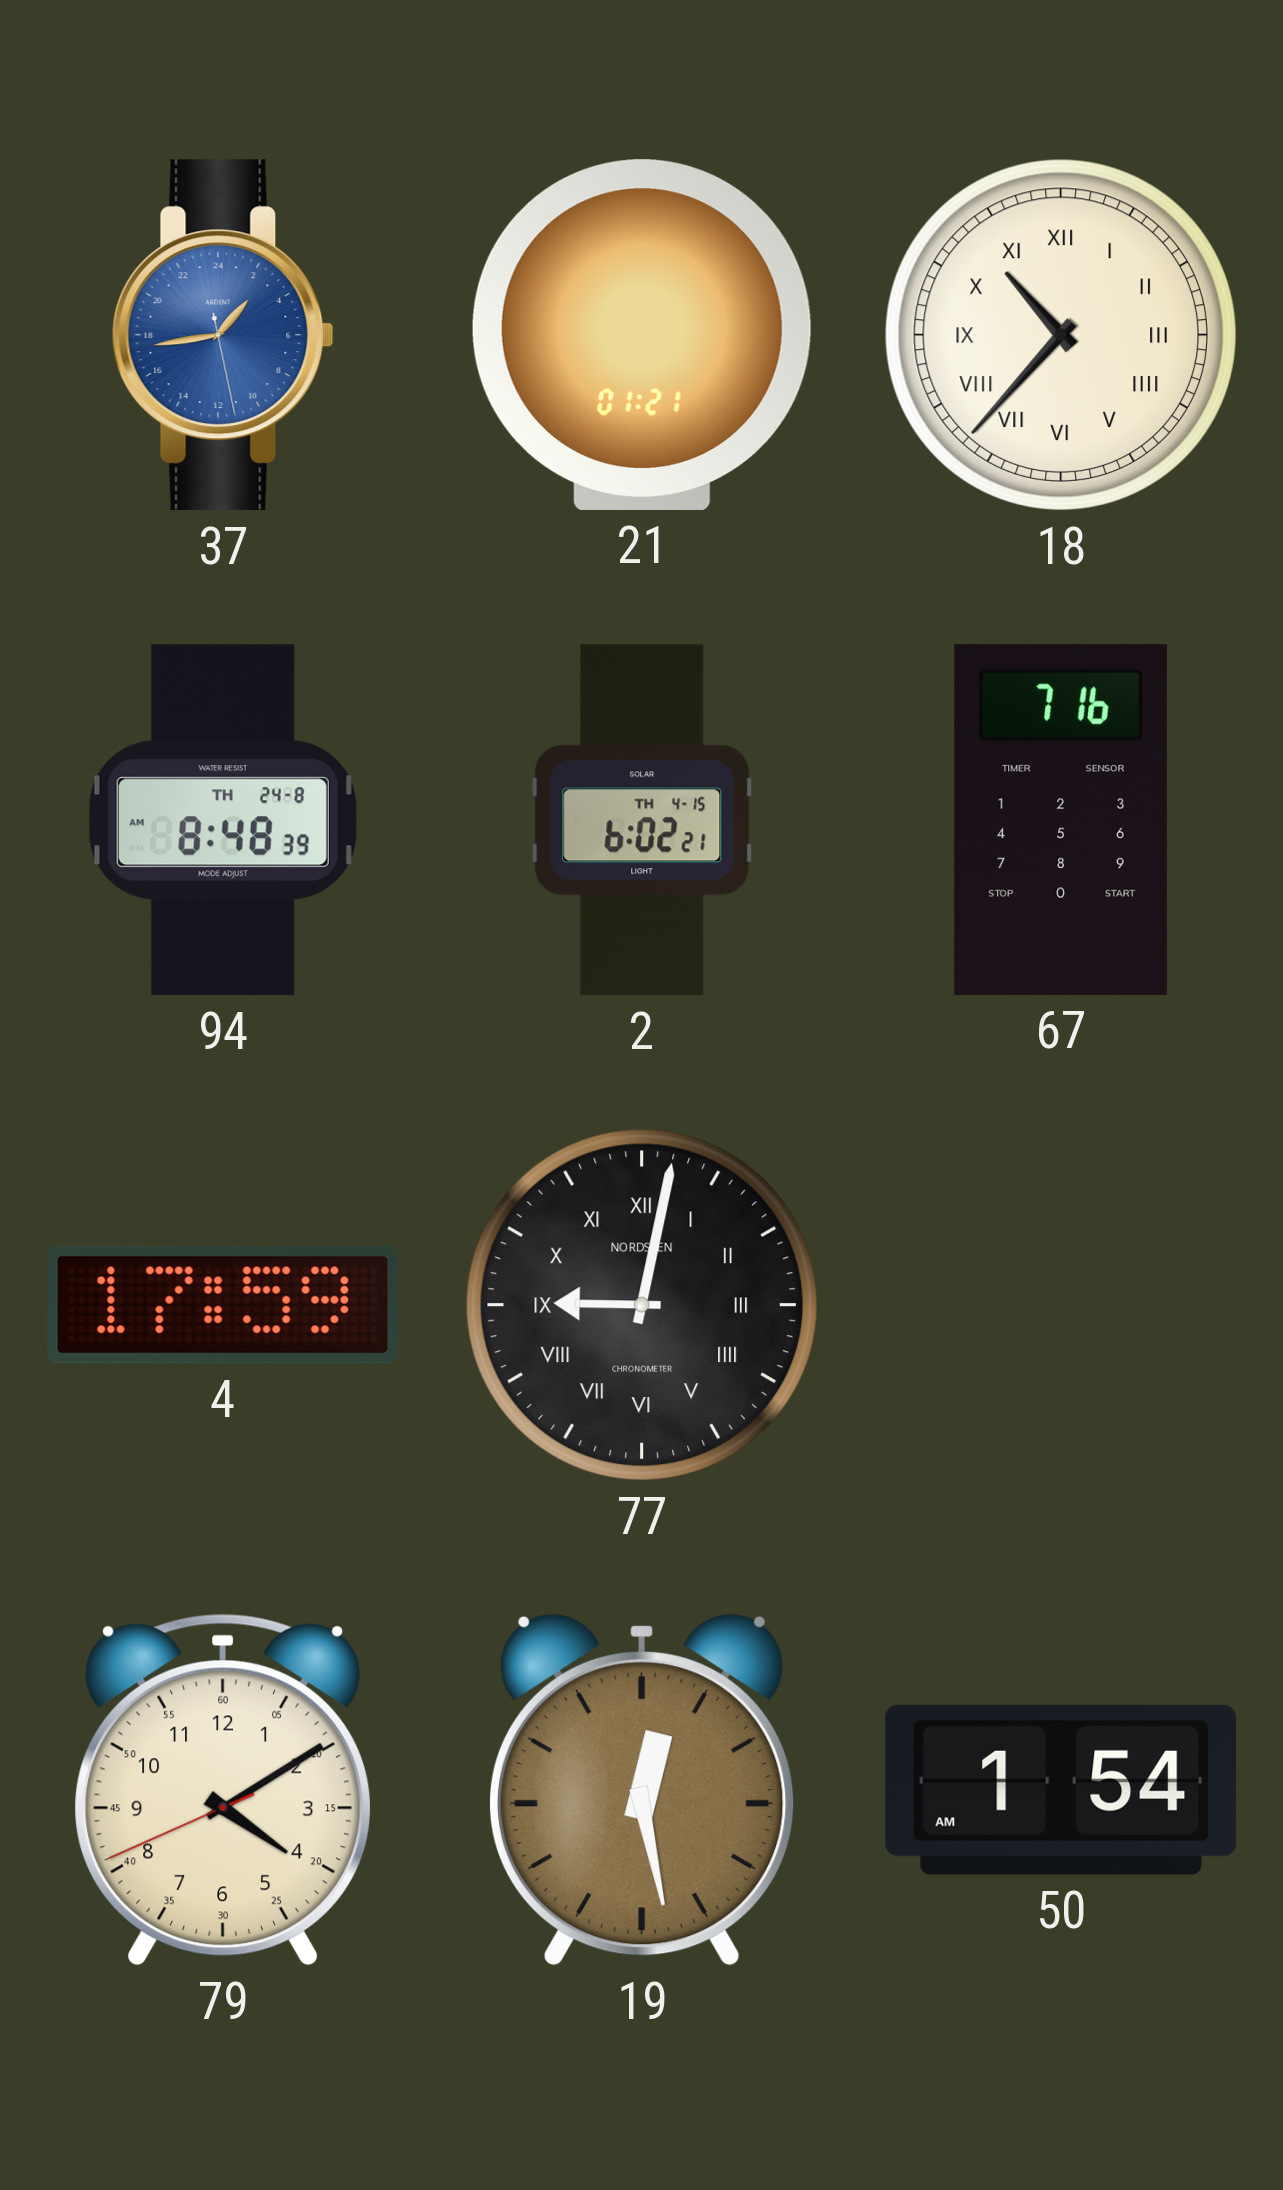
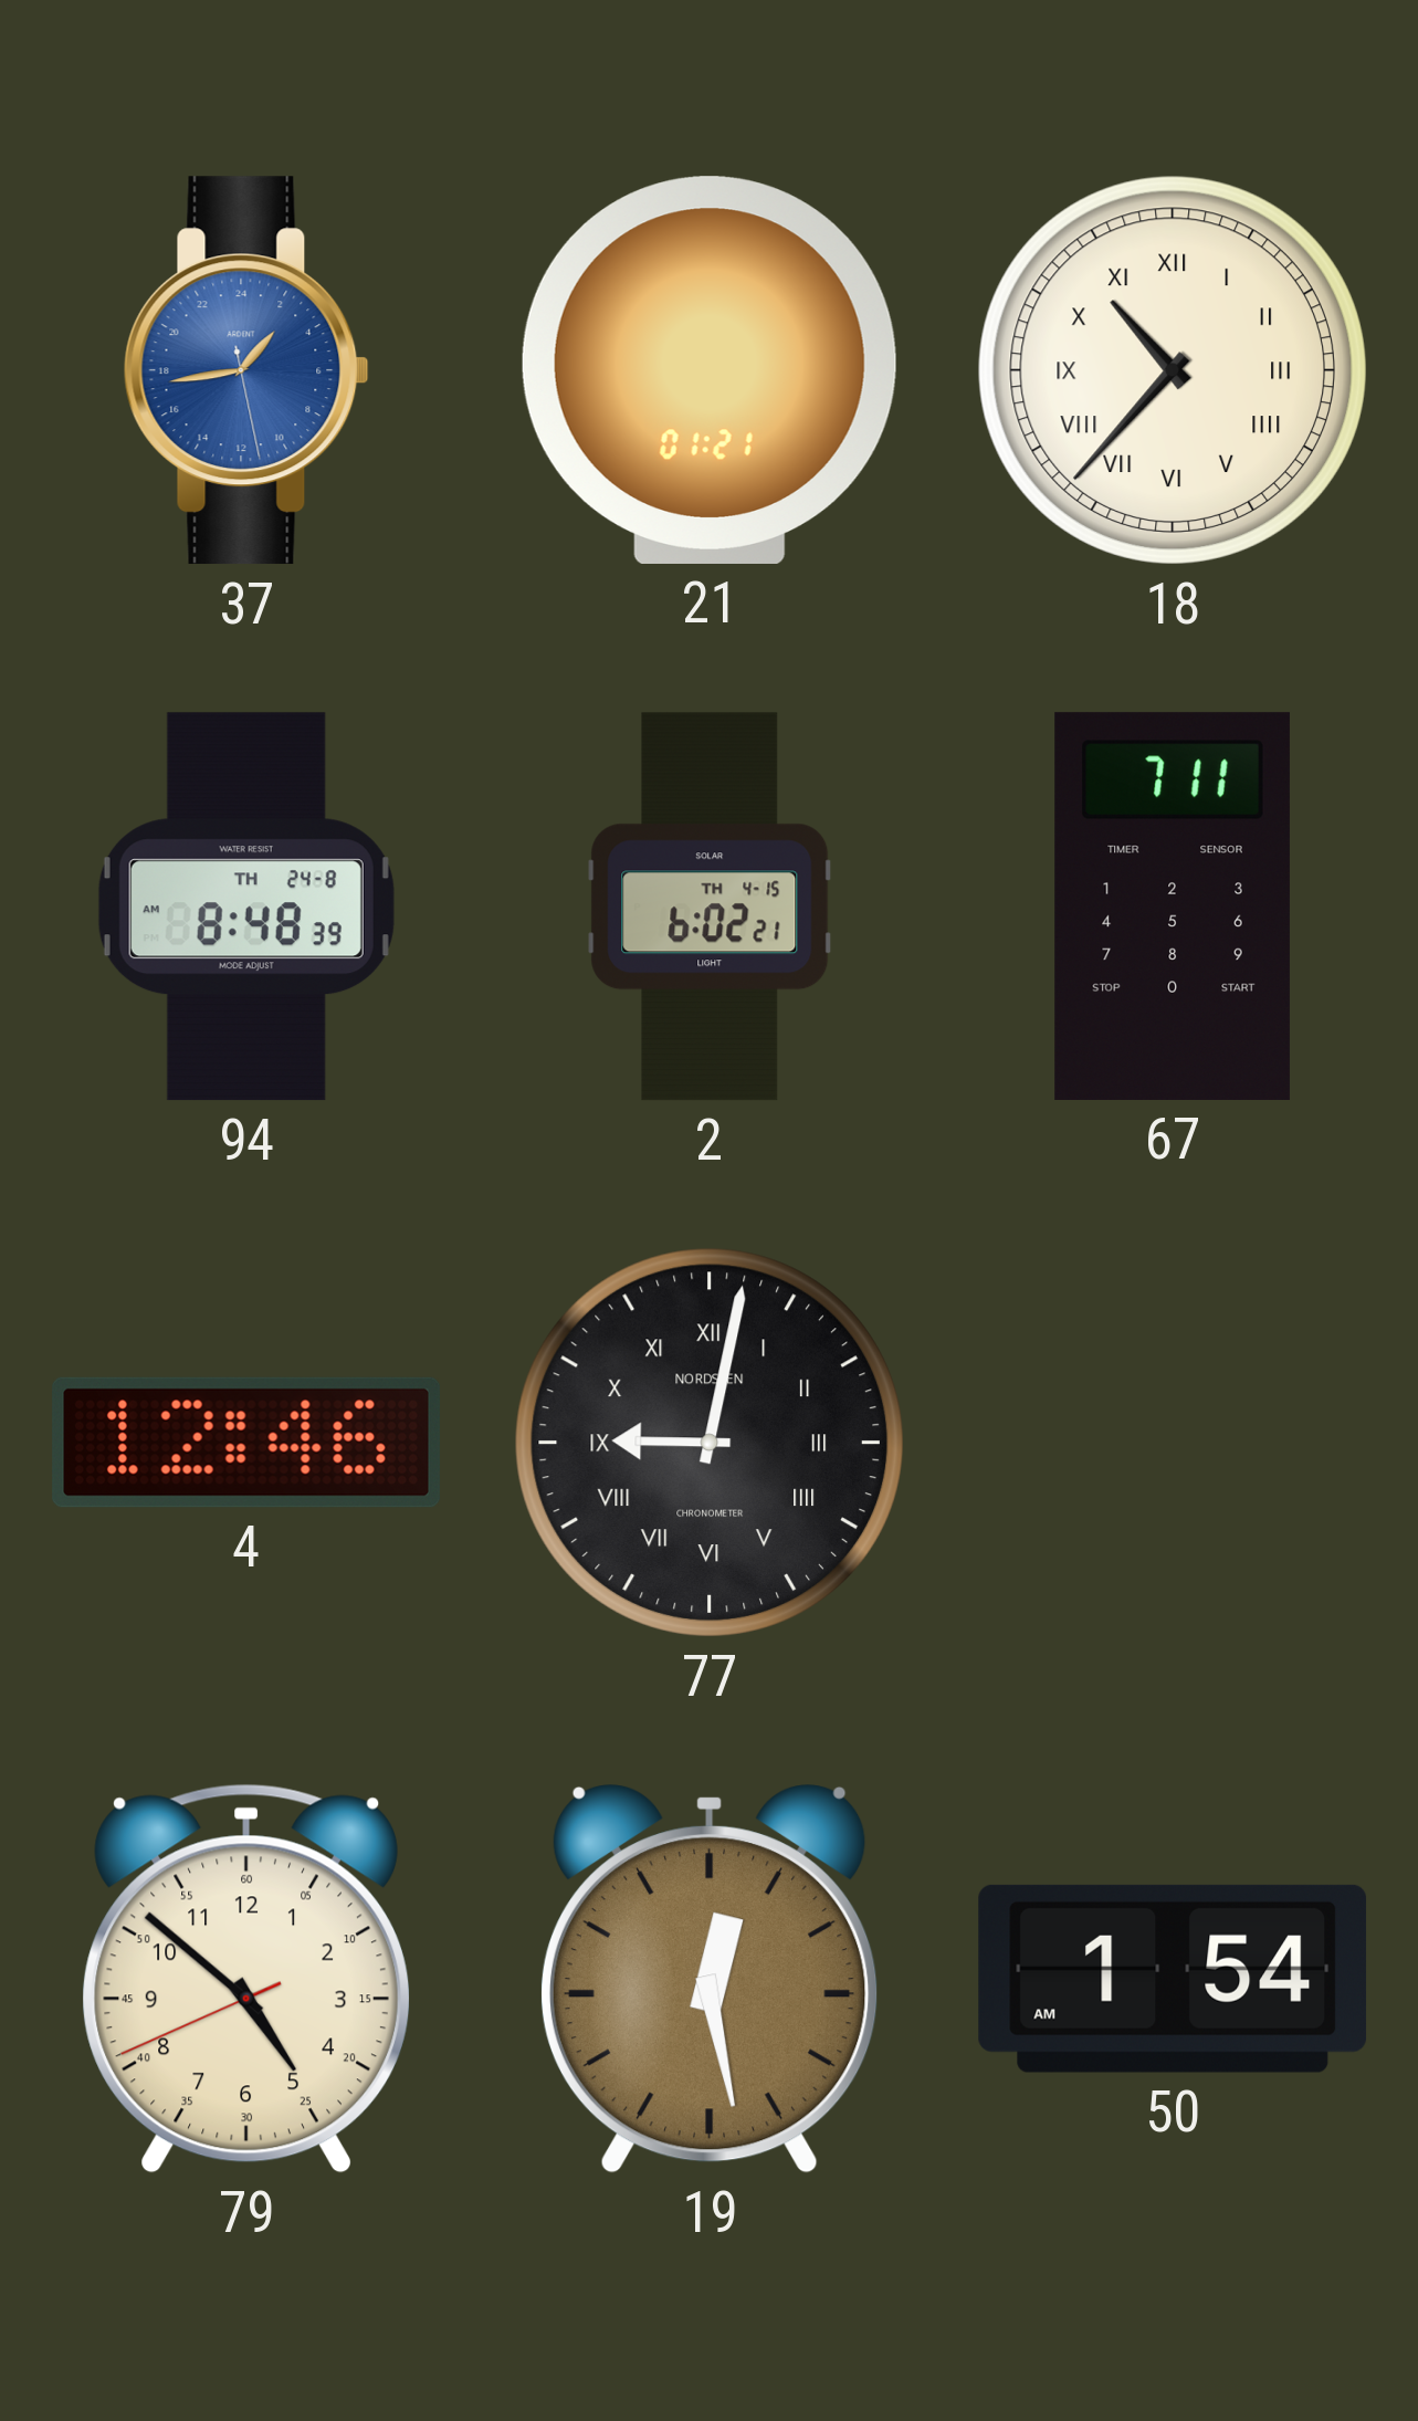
67: 7:16 -> 7:11 (1173, 906)
4: 17:59 -> 12:46 (246, 1443)
79: 4:09 -> 4:51 (246, 1979)
